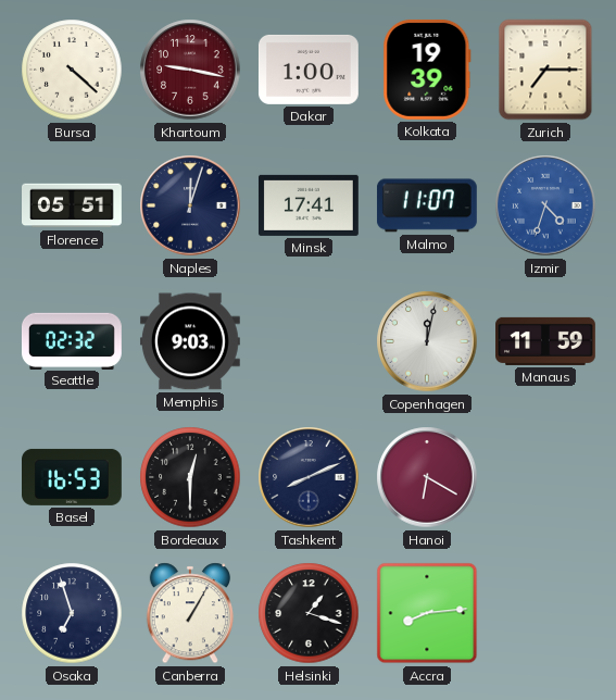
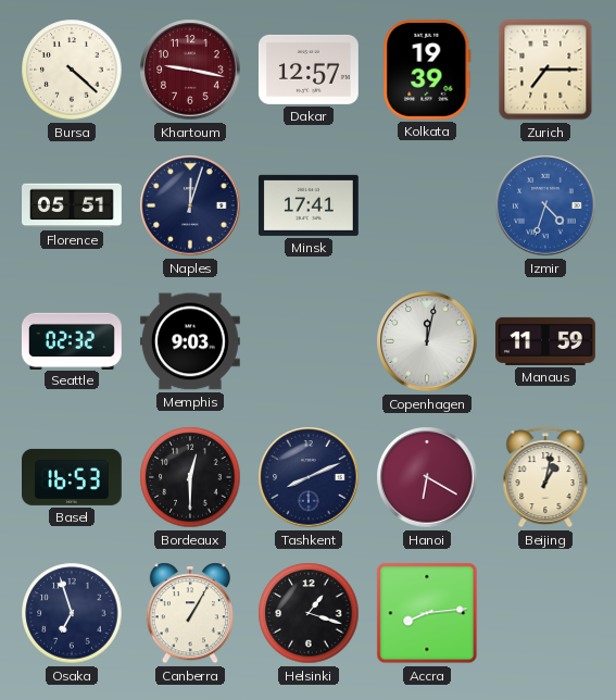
Dakar: 1:00 -> 12:57 (309, 70)
Malmo: 11:07 -> none (427, 205)
Beijing: none -> 1:02 (545, 477)
